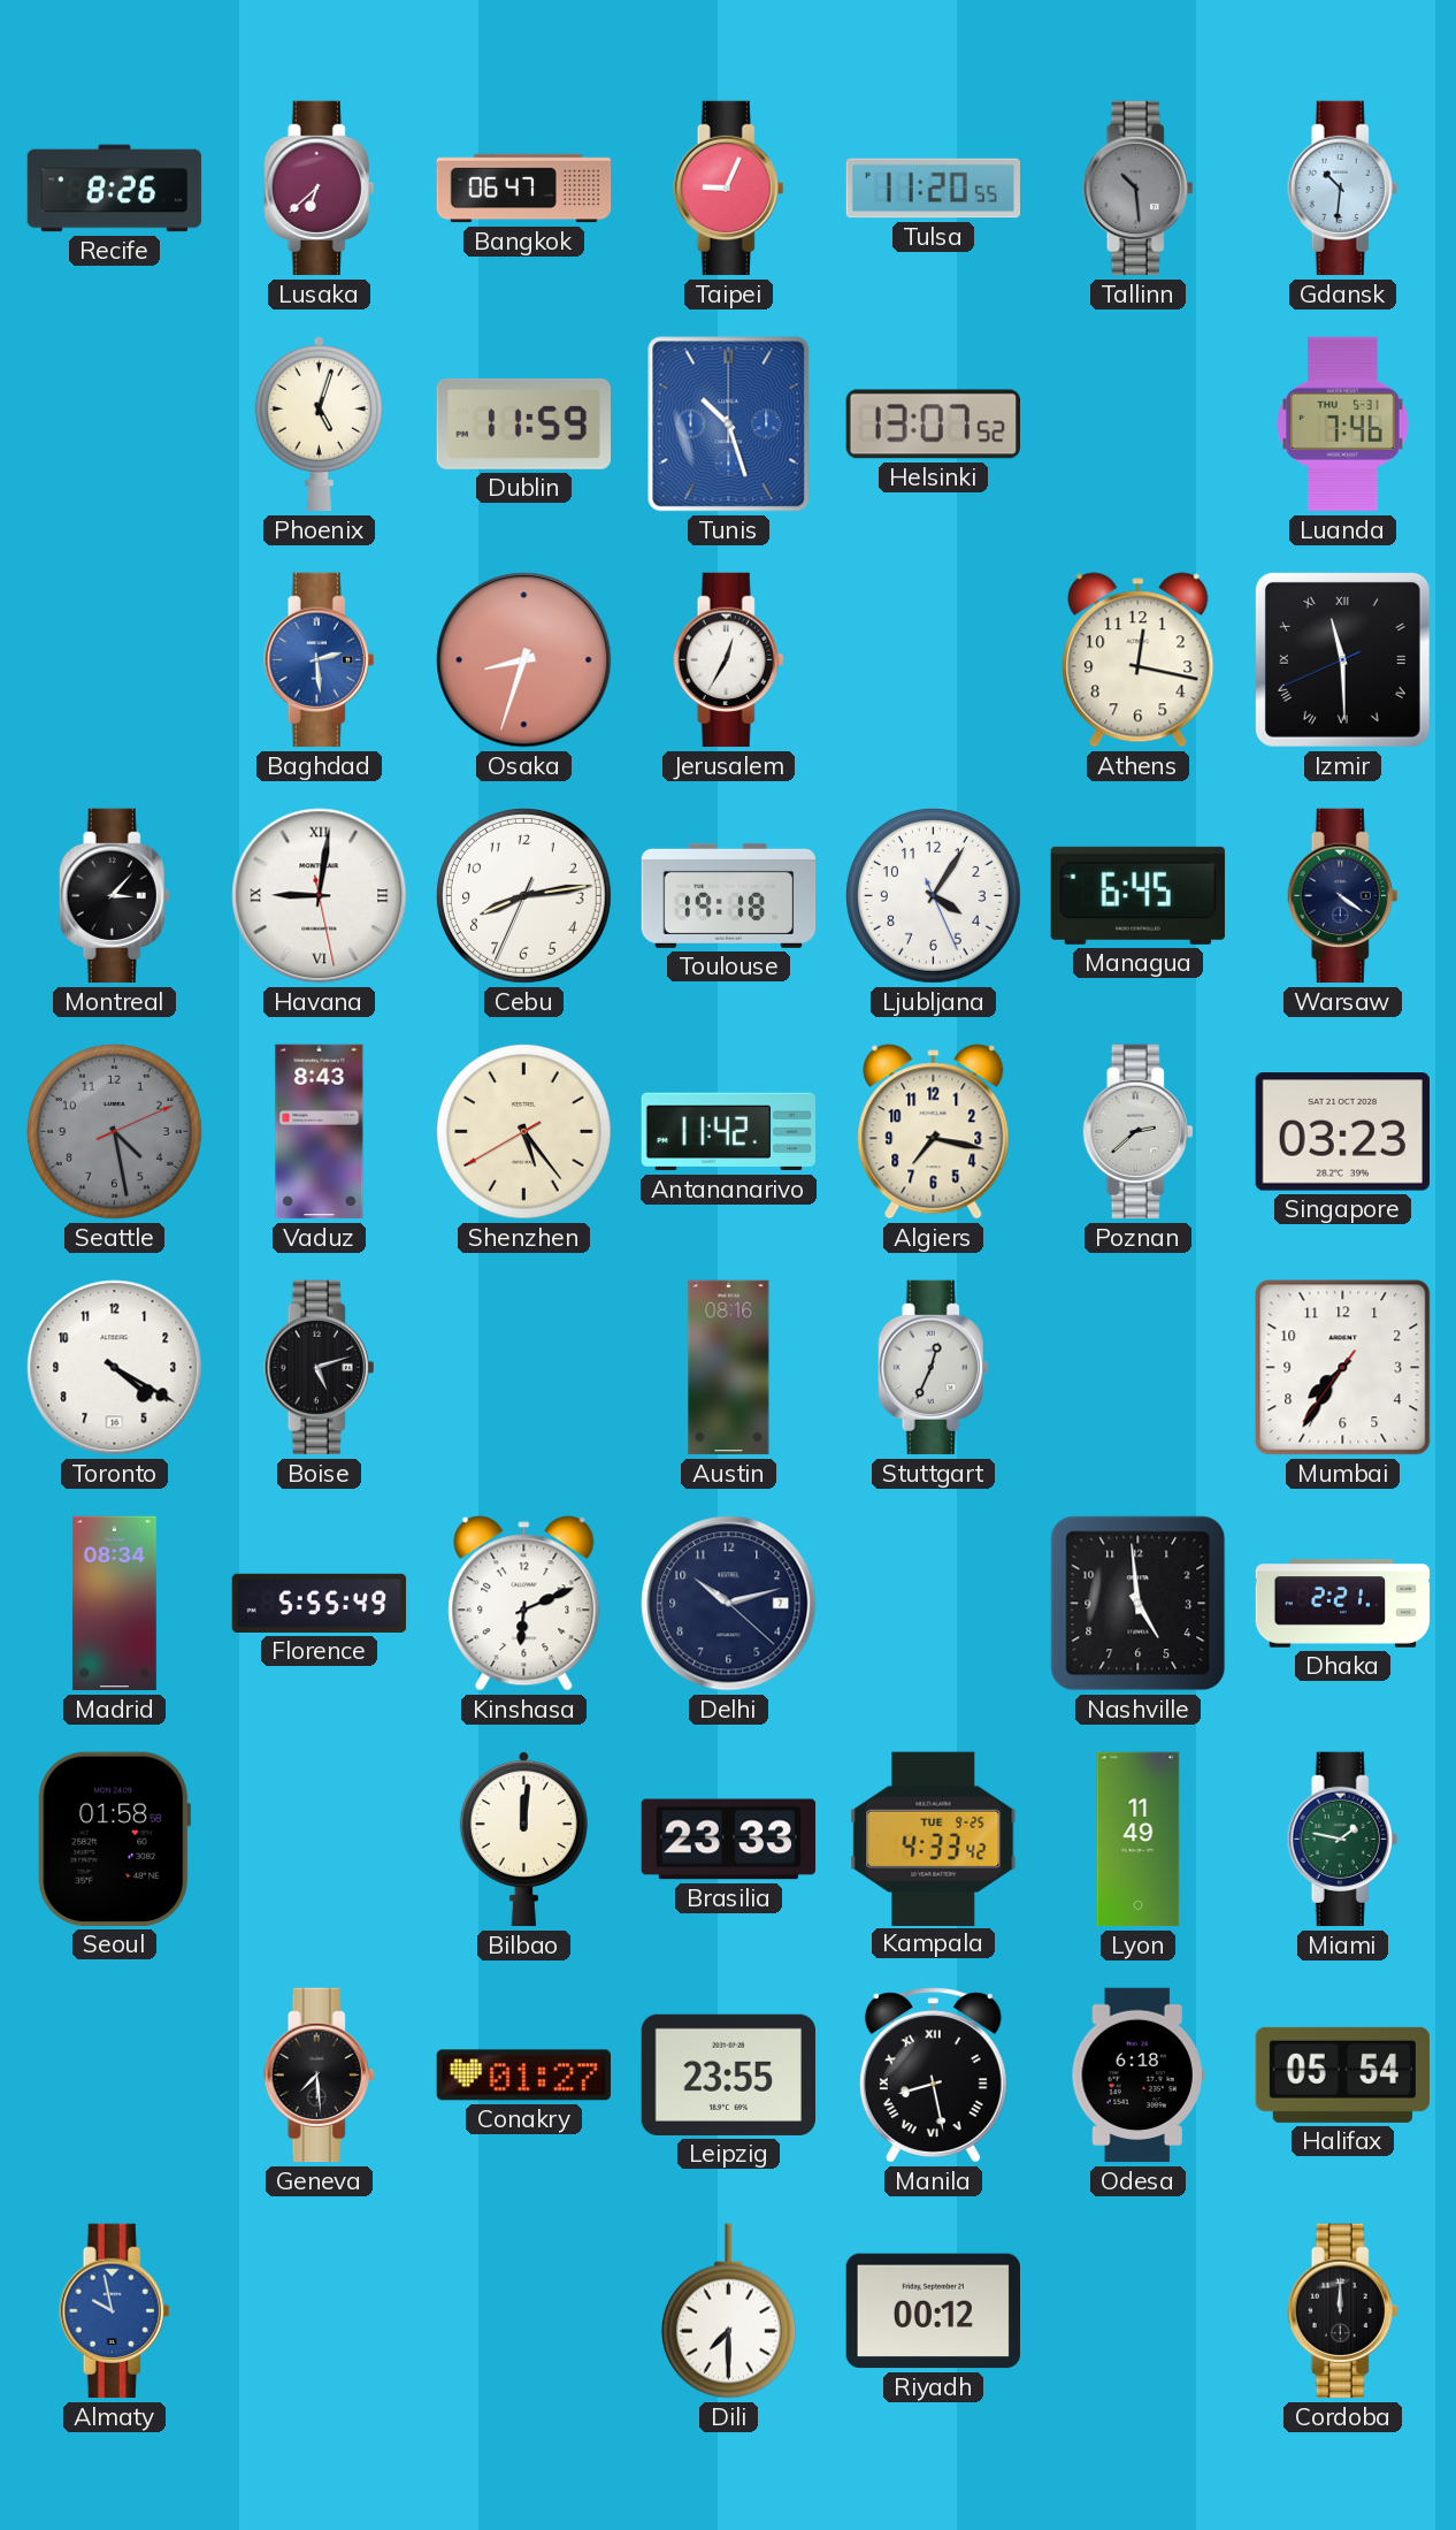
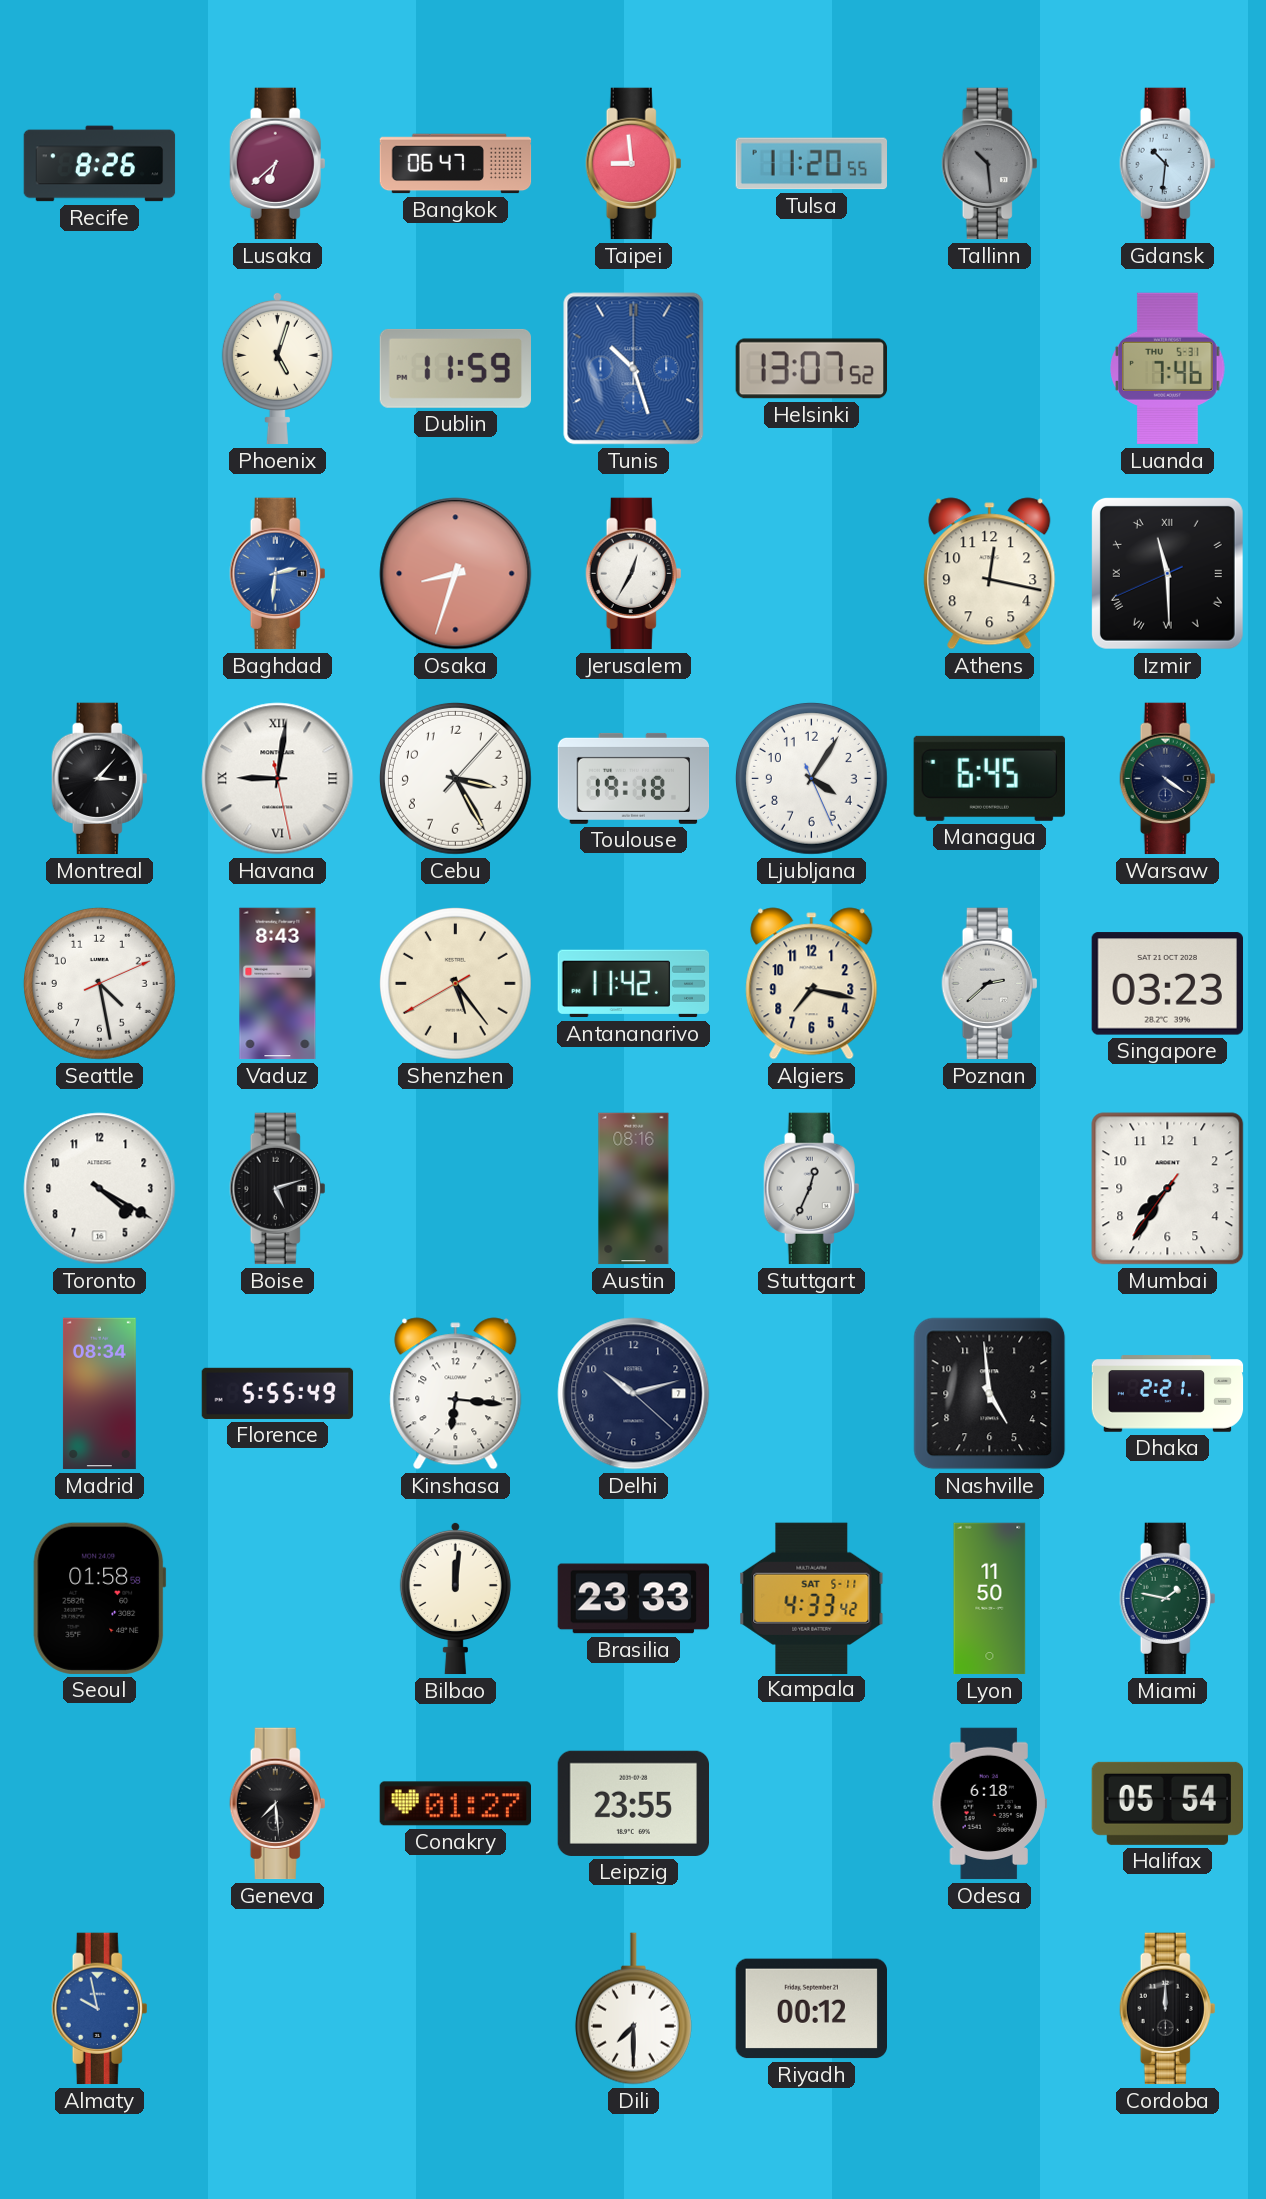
Taipei: 9:04 -> 8:59 (634, 164)
Baghdad: 2:29 -> 2:31 (278, 574)
Cebu: 8:13 -> 3:25 (455, 778)
Seattle dial: grey -> white (99, 983)
Kinshasa: 6:11 -> 6:16 (456, 1394)
Kampala date: TUE 9-25 -> SAT 5-11 (812, 1598)
Lyon: 11:49 -> 11:50 (990, 1599)
Manila: 8:28 -> none (933, 2076)
